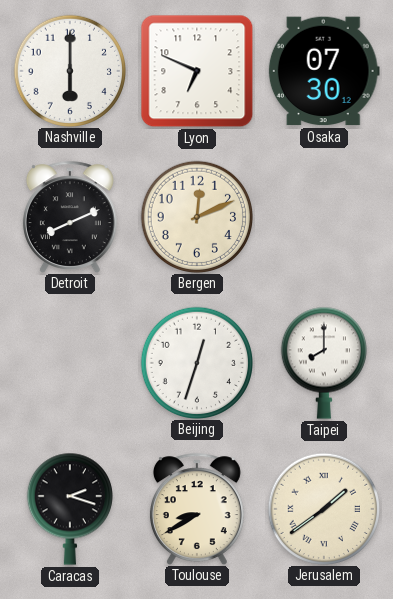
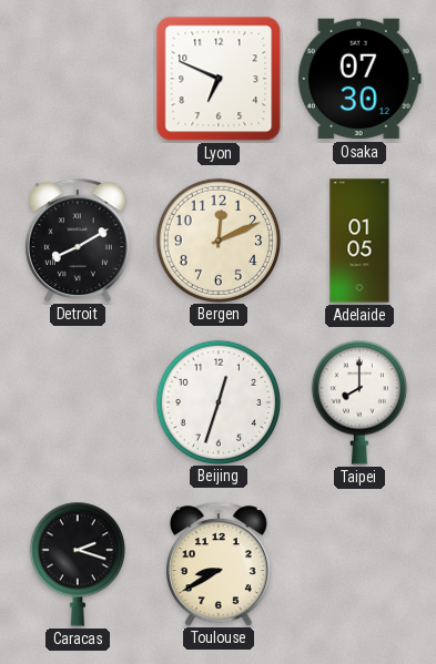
Nashville: 6:00 -> none (69, 70)
Detroit: 8:11 -> 8:10 (78, 241)
Adelaide: none -> 01:05 (359, 241)
Jerusalem: 1:39 -> none (323, 508)
